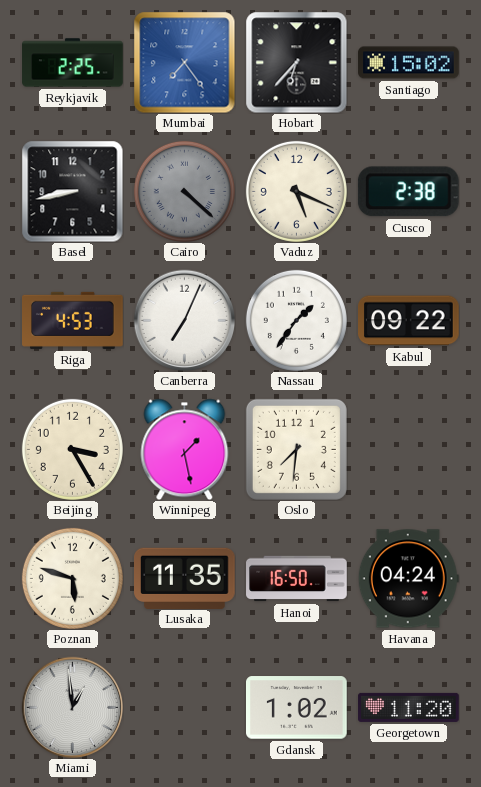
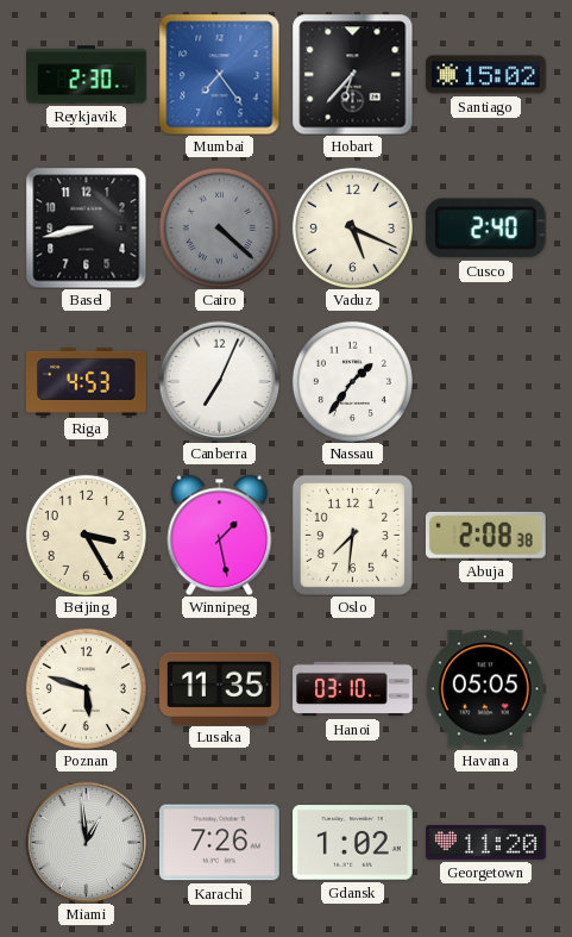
Reykjavik: 2:25 -> 2:30 (87, 75)
Cusco: 2:38 -> 2:40 (485, 229)
Kabul: 09:22 -> none (409, 321)
Abuja: none -> 2:08 (485, 535)
Hanoi: 16:50 -> 03:10 (353, 689)
Havana: 04:24 -> 05:05 (485, 689)
Karachi: none -> 7:26 (220, 843)
